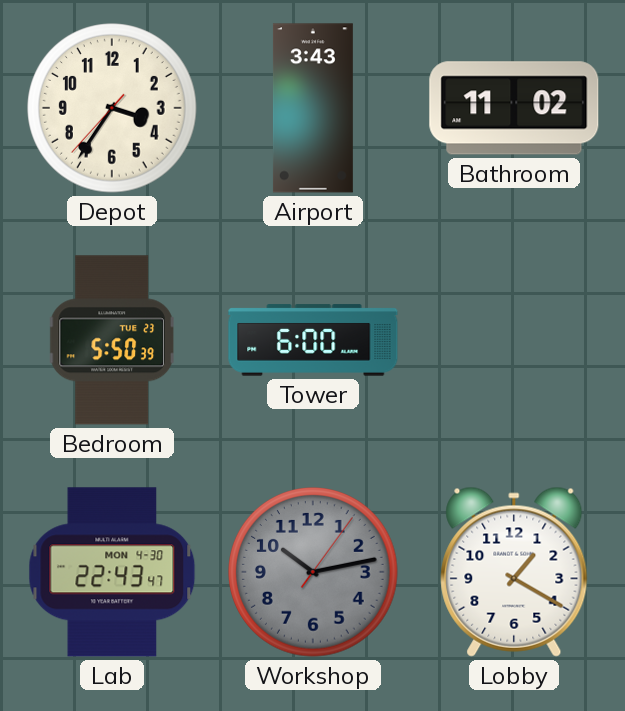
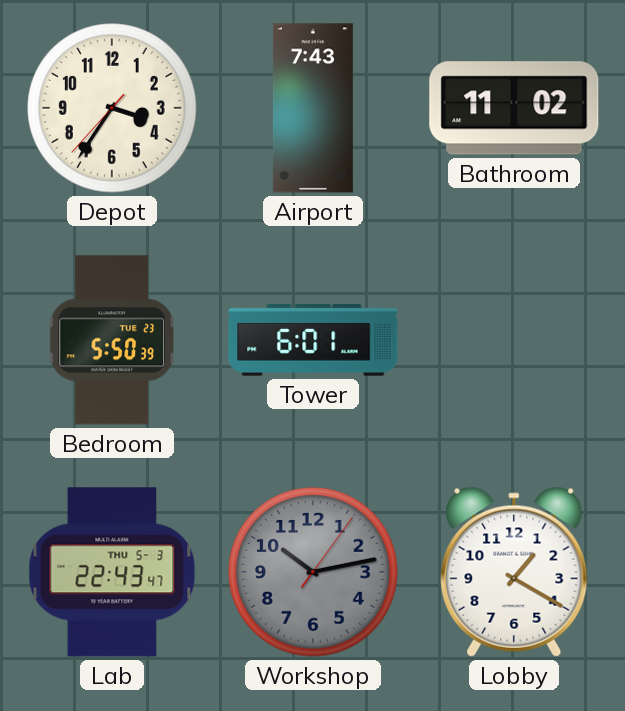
Airport: 3:43 -> 7:43 (313, 108)
Tower: 6:00 -> 6:01 (313, 340)
Lab date: MON 4-30 -> THU 5-3 (112, 572)
